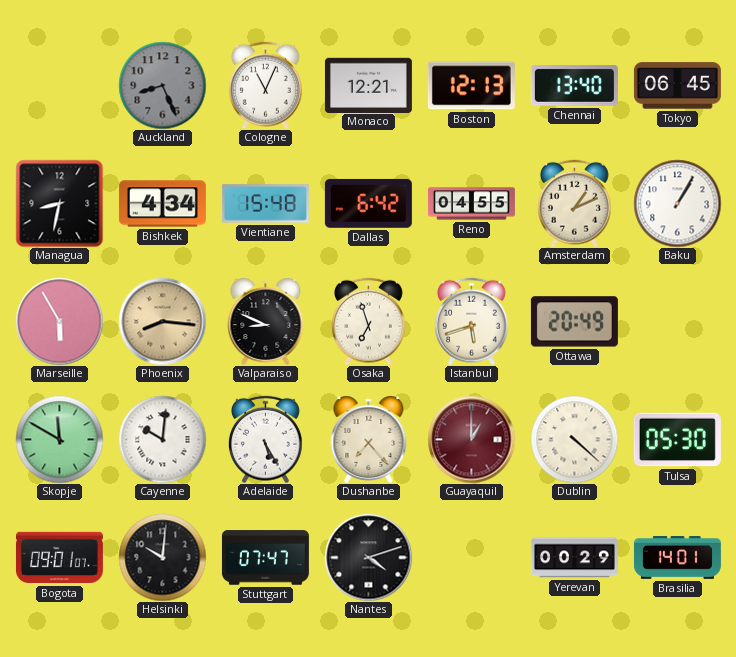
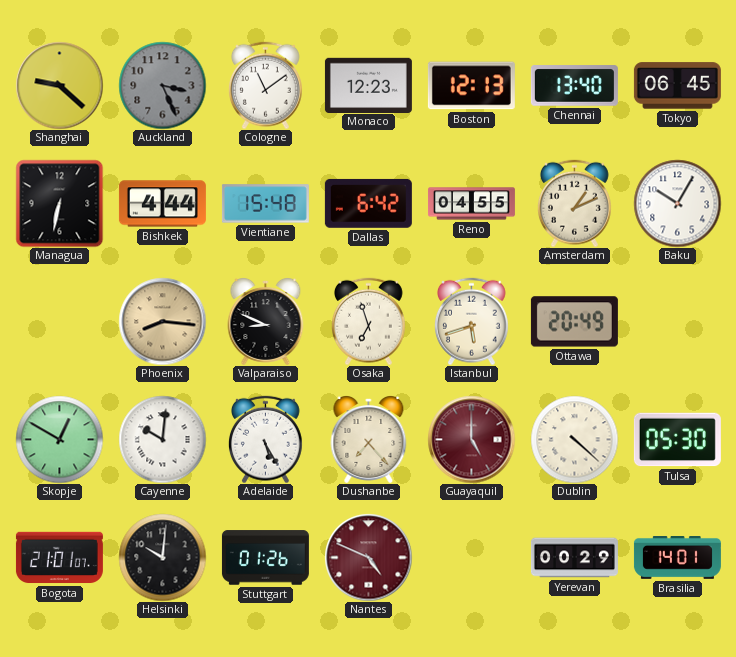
Shanghai: none -> 9:22 (59, 85)
Auckland: 8:26 -> 3:26 (162, 85)
Cologne: 11:04 -> 11:09 (265, 85)
Monaco: 12:21 -> 12:23 (368, 85)
Managua: 8:32 -> 6:32 (59, 203)
Bishkek: 4:34 -> 4:44 (162, 204)
Baku: 1:05 -> 10:05 (677, 203)
Marseille: 5:55 -> none (59, 321)
Skopje: 11:50 -> 12:50 (59, 439)
Guayaquil: 1:00 -> 5:00 (471, 439)
Bogota: 09:01 -> 21:01 (59, 558)
Stuttgart: 07:47 -> 01:26 (265, 558)
Nantes: 4:12 -> 4:49 (368, 557)
Nantes dial: black -> burgundy (368, 557)
